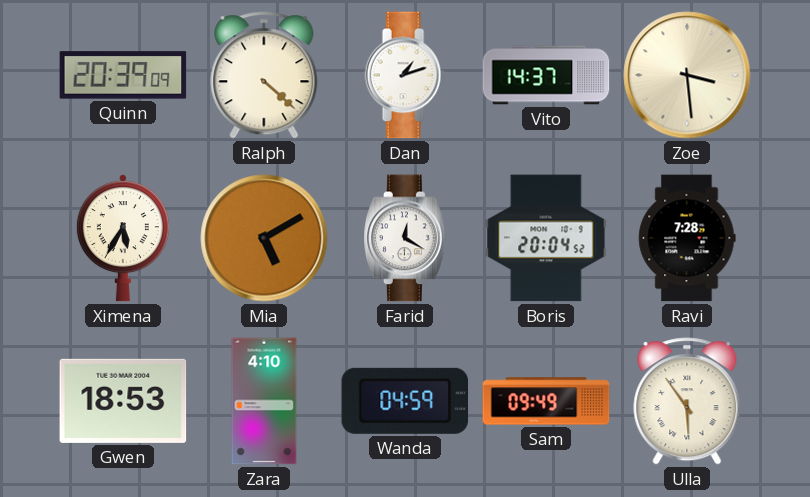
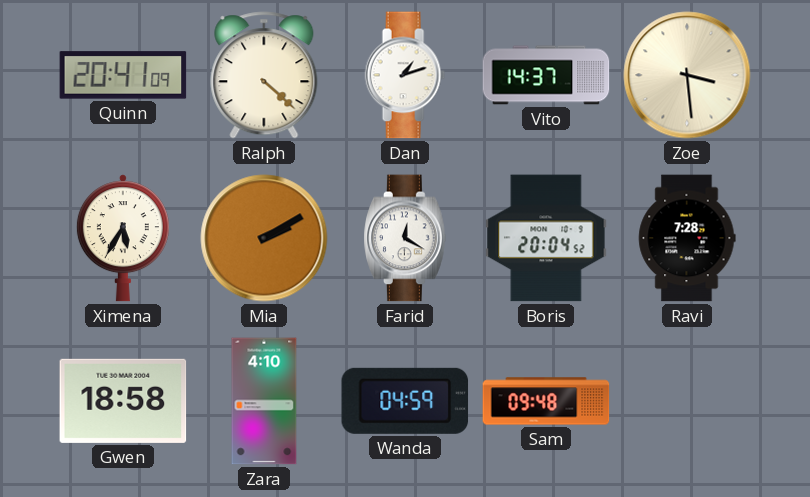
Quinn: 20:39 -> 20:41 (123, 75)
Mia: 5:10 -> 2:10 (264, 238)
Gwen: 18:53 -> 18:58 (123, 401)
Sam: 09:49 -> 09:48 (546, 401)
Ulla: 5:54 -> none (687, 401)
